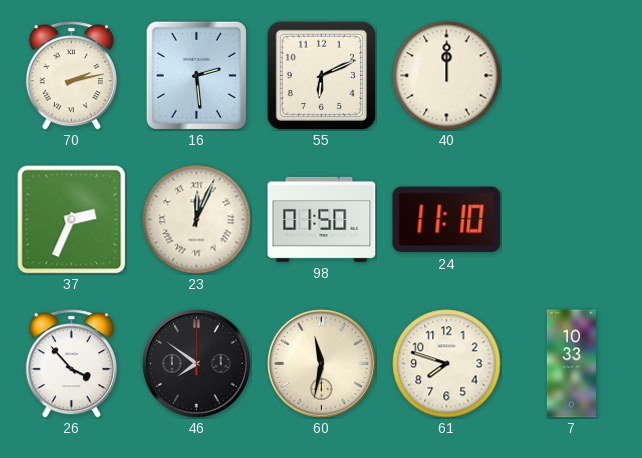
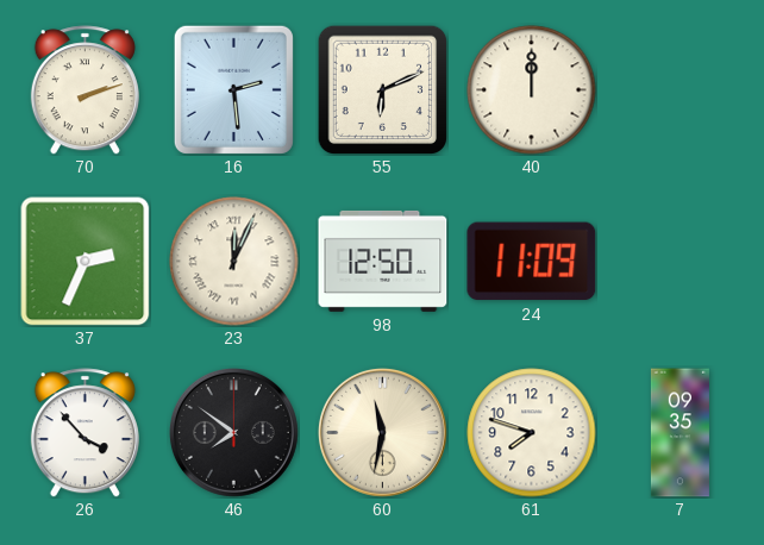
70: 2:13 -> 2:12 (84, 90)
98: 01:50 -> 12:50 (383, 261)
24: 11:10 -> 11:09 (532, 262)
7: 10:33 -> 09:35 (680, 433)
